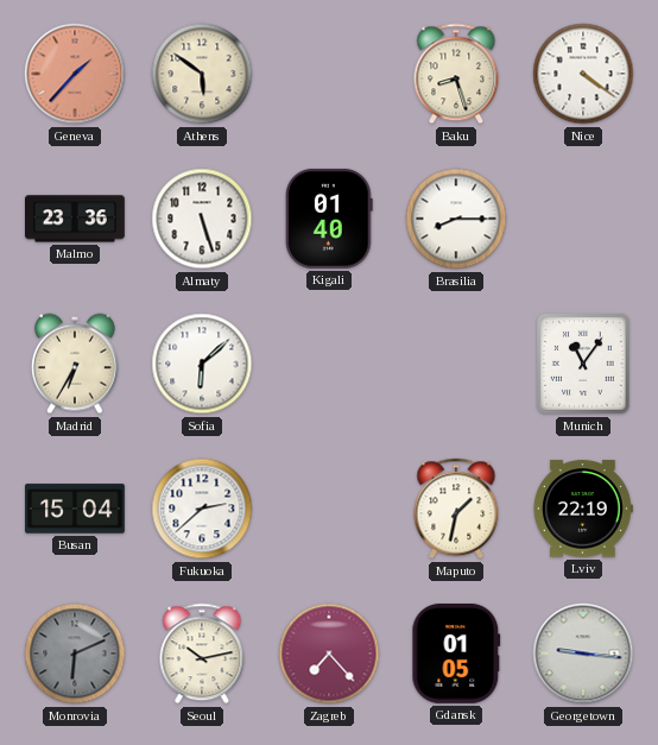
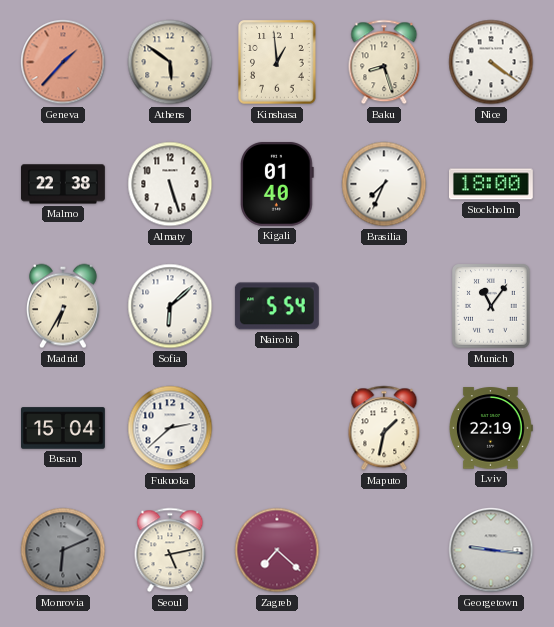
Kinshasa: none -> 12:59 (278, 62)
Malmo: 23:36 -> 22:38 (64, 184)
Brasilia: 8:15 -> 7:34 (384, 184)
Stockholm: none -> 18:00 (491, 184)
Nairobi: none -> 5:54 (277, 306)
Seoul: 10:13 -> 5:13 (170, 550)
Zagreb: 7:23 -> 7:22 (277, 550)
Gdansk: 01:05 -> none (456, 654)
